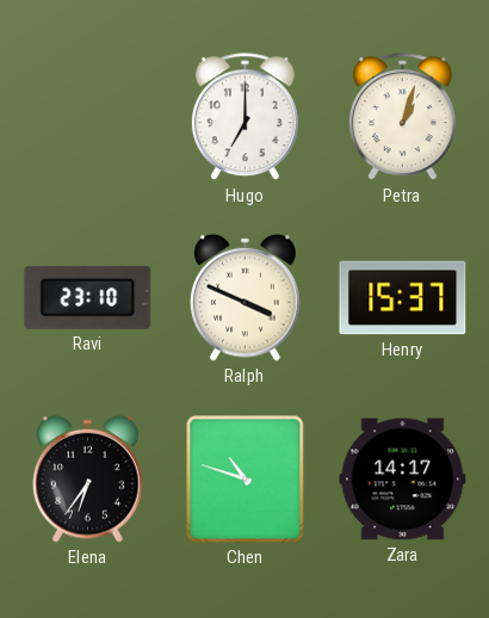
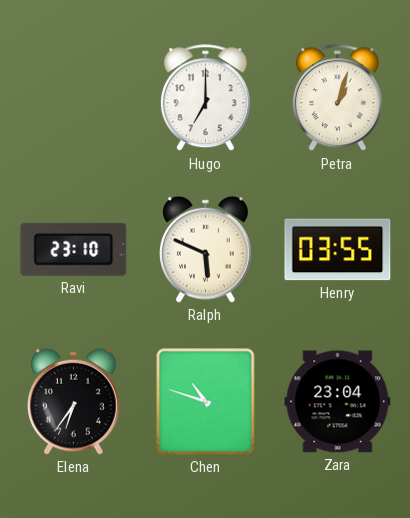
Ralph: 3:49 -> 5:49 (206, 249)
Henry: 15:37 -> 03:55 (338, 250)
Zara: 14:17 -> 23:04 (338, 402)
